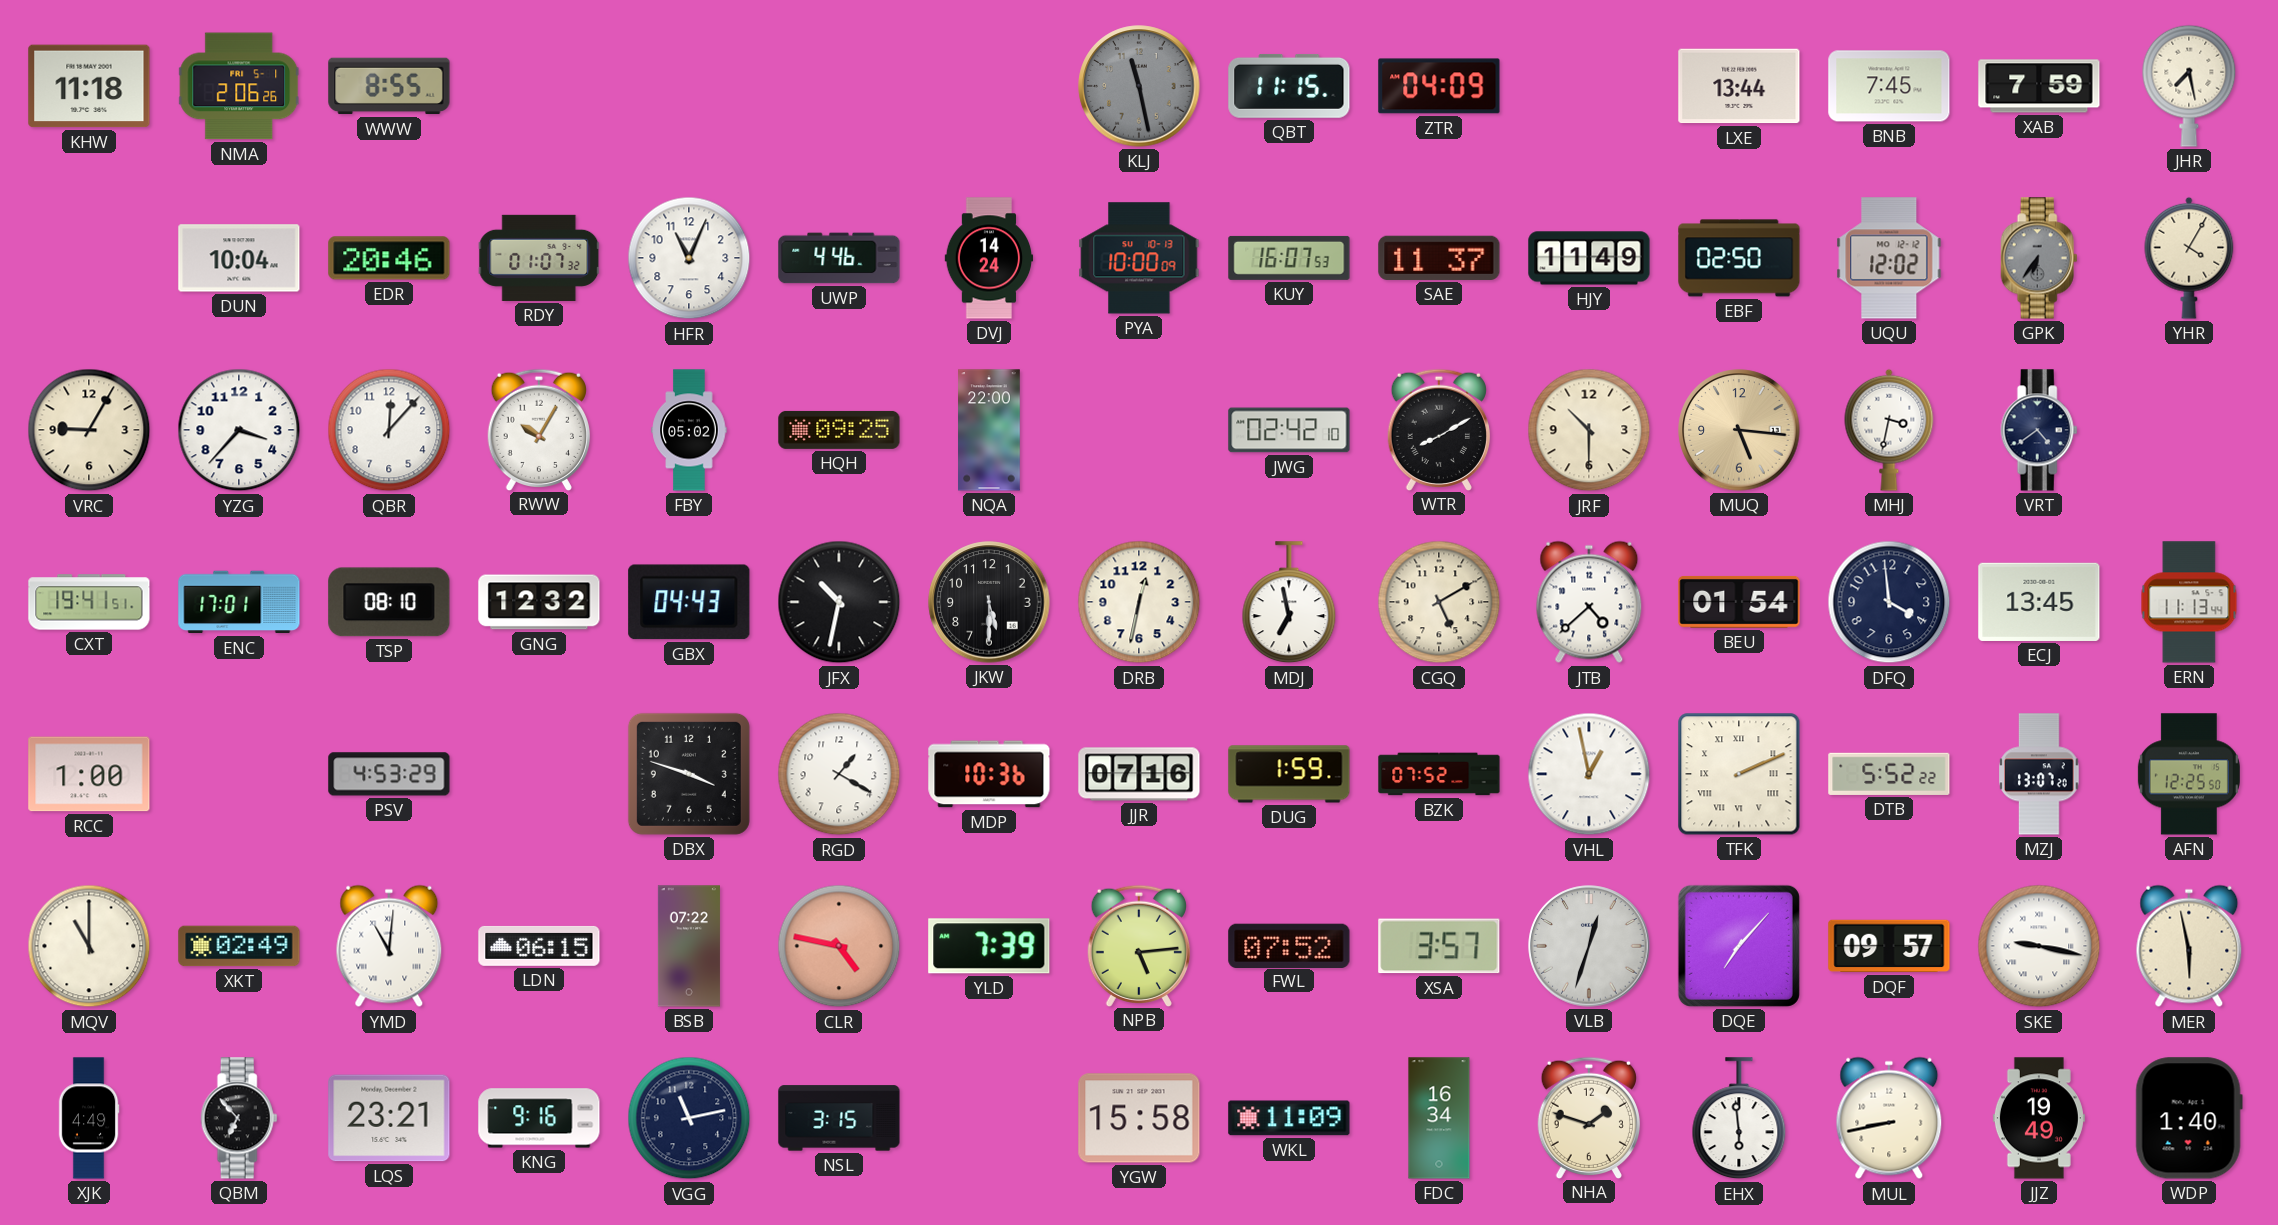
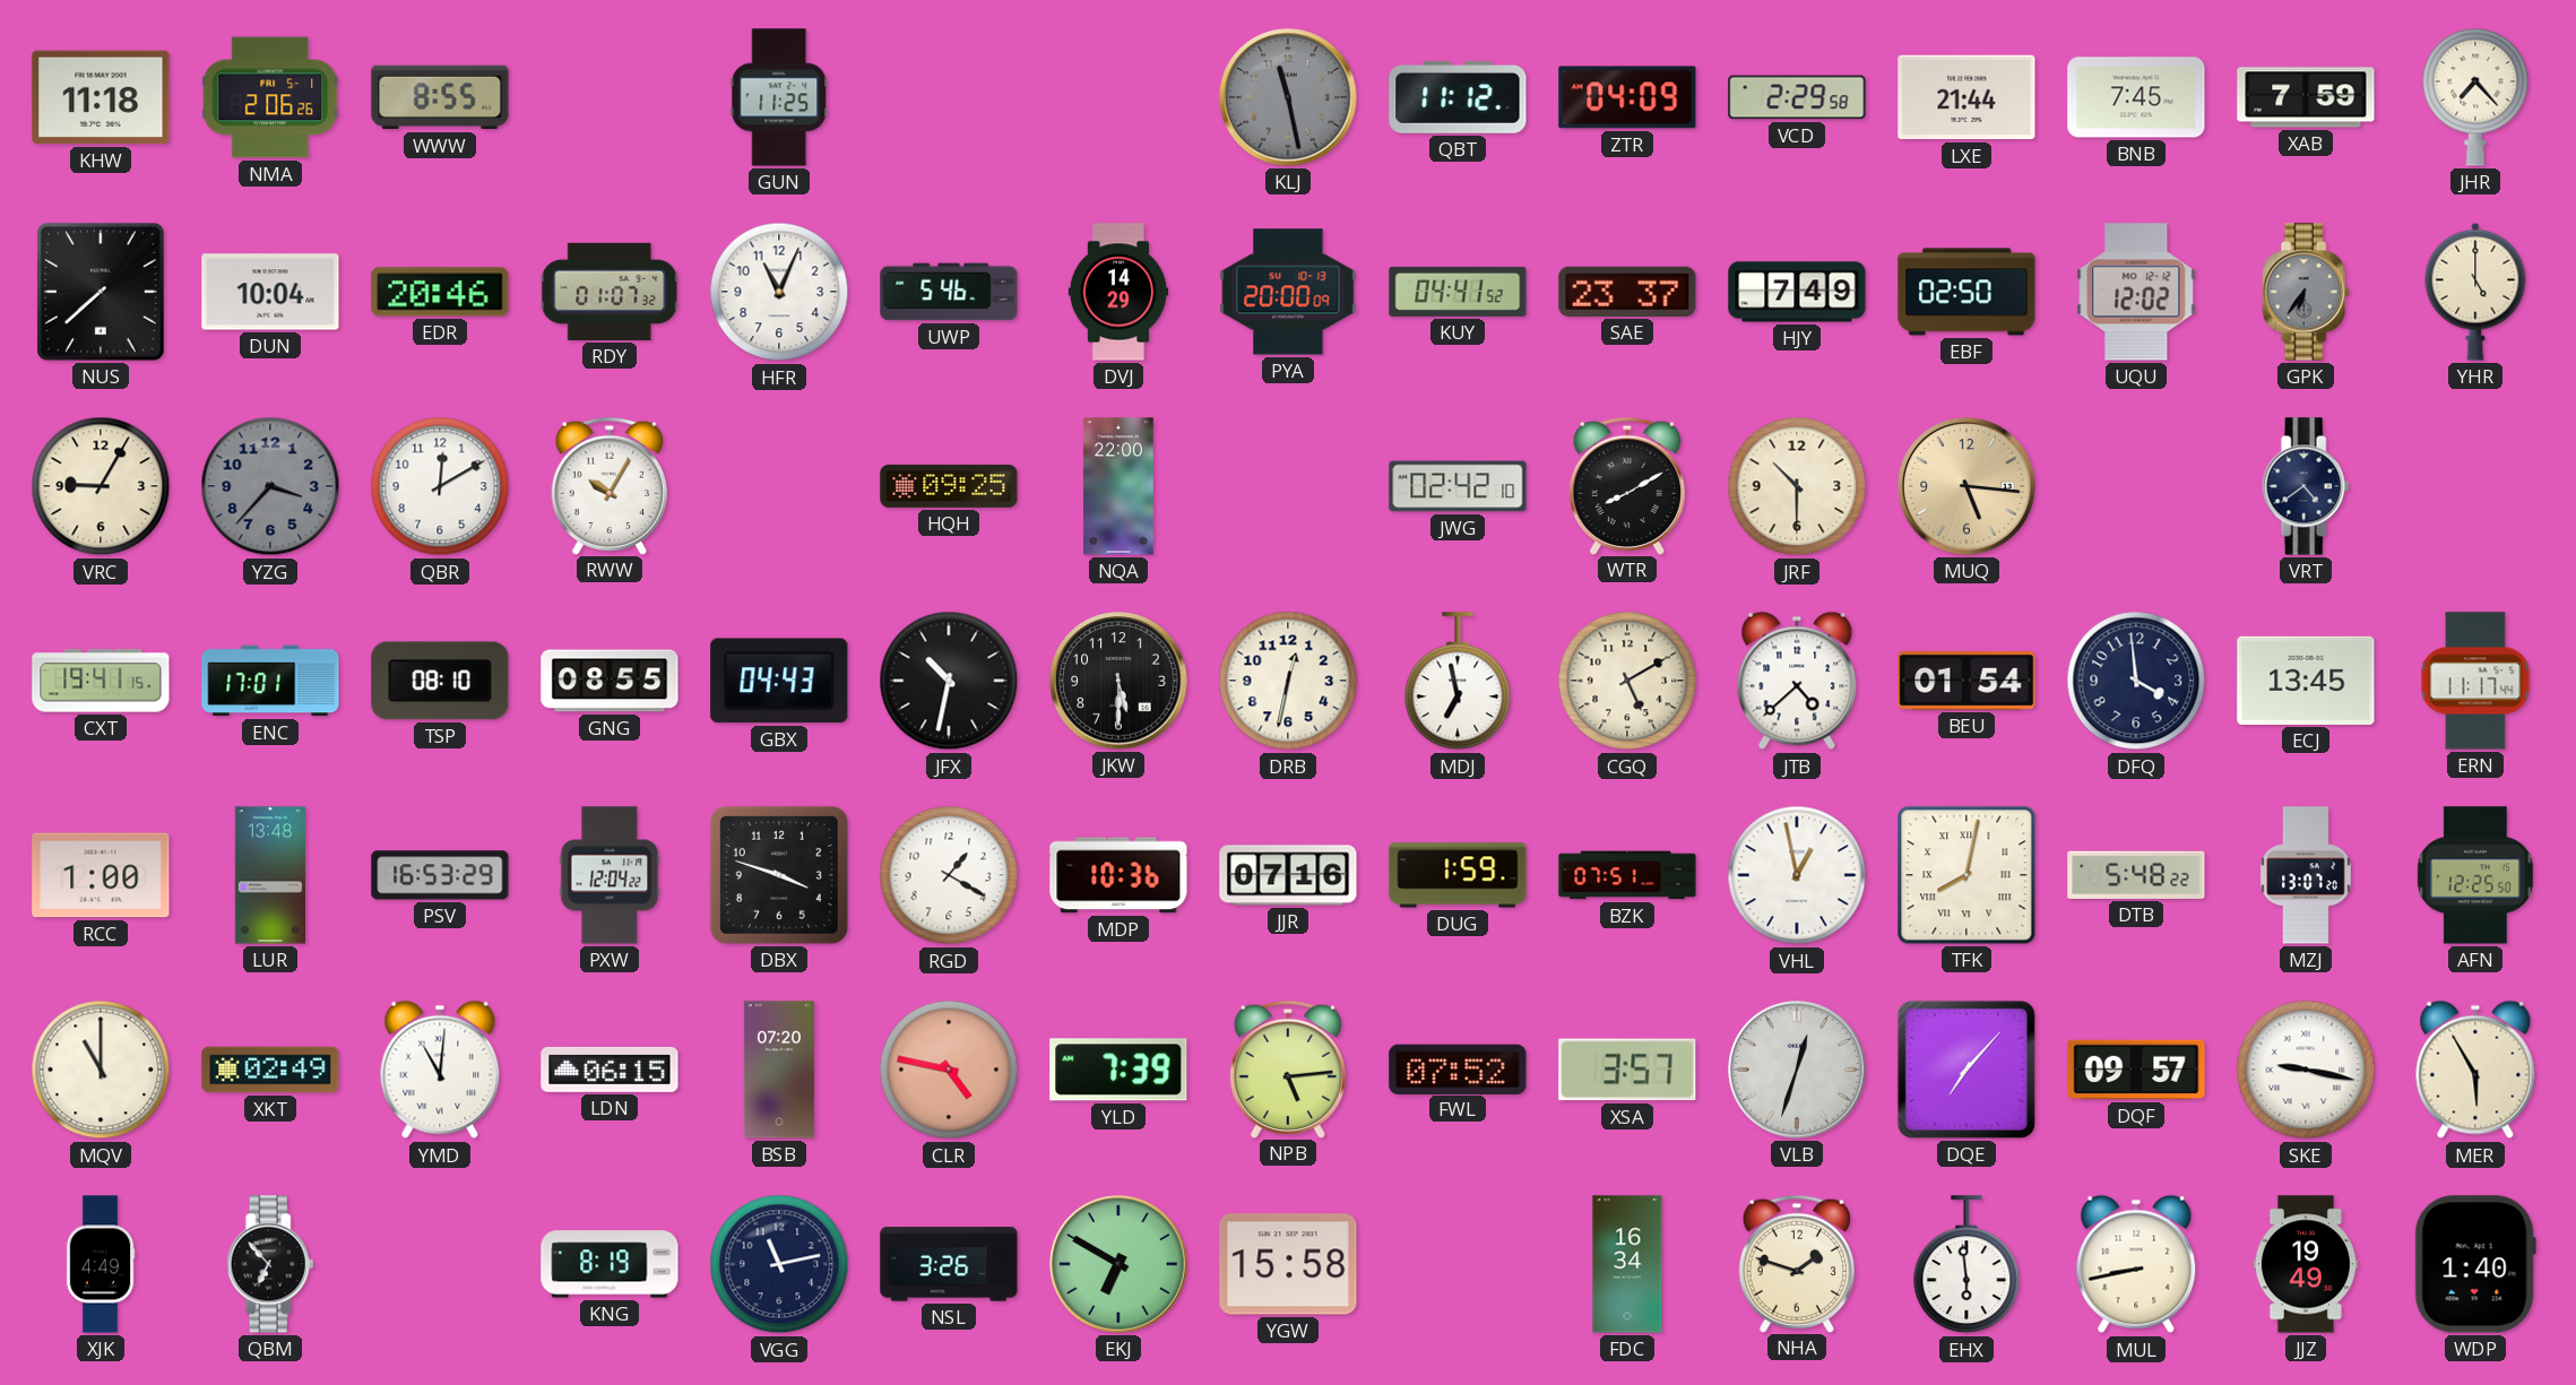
GUN: none -> 11:25 (779, 97)
QBT: 11:15 -> 11:12 (1458, 97)
VCD: none -> 2:29 (1797, 97)
LXE: 13:44 -> 21:44 (1966, 97)
JHR: 7:28 -> 7:23 (2475, 97)
NUS: none -> 7:38 (101, 293)
UWP: 4:46 -> 5:46 (949, 292)
DVJ: 14:24 -> 14:29 (1118, 292)
PYA: 10:00 -> 20:00 (1288, 292)
KUY: 16:07 -> 04:41 (1458, 292)
SAE: 11:37 -> 23:37 (1627, 292)
HJY: 11:49 -> 7:49 (1797, 292)
YHR: 4:05 -> 5:00 (2475, 292)
YZG dial: white -> grey (270, 486)
QBR: 12:07 -> 12:10 (440, 486)
FBY: 05:02 -> none (689, 430)
MHJ: 3:32 -> none (1889, 430)
CXT: 19:41:51 -> 19:41:15 (101, 681)
GNG: 12:32 -> 08:55 (610, 681)
ERN: 11:13 -> 11:17 (2475, 681)
LUR: none -> 13:48 (270, 875)
PSV: 4:53 -> 16:53 (440, 875)
PXW: none -> 12:04 (610, 875)
BZK: 07:52 -> 07:51 (1627, 875)
TFK: 2:11 -> 8:02 (1966, 875)
DTB: 5:52 -> 5:48 (2136, 875)
BSB: 07:22 -> 07:20 (779, 1070)
MER: 5:58 -> 5:55 (2475, 1070)
LQS: 23:21 -> none (389, 1118)
KNG: 9:16 -> 8:19 (610, 1264)
NSL: 3:15 -> 3:26 (949, 1264)
EKJ: none -> 6:50 (1118, 1264)
WKL: 11:09 -> none (1289, 1118)
